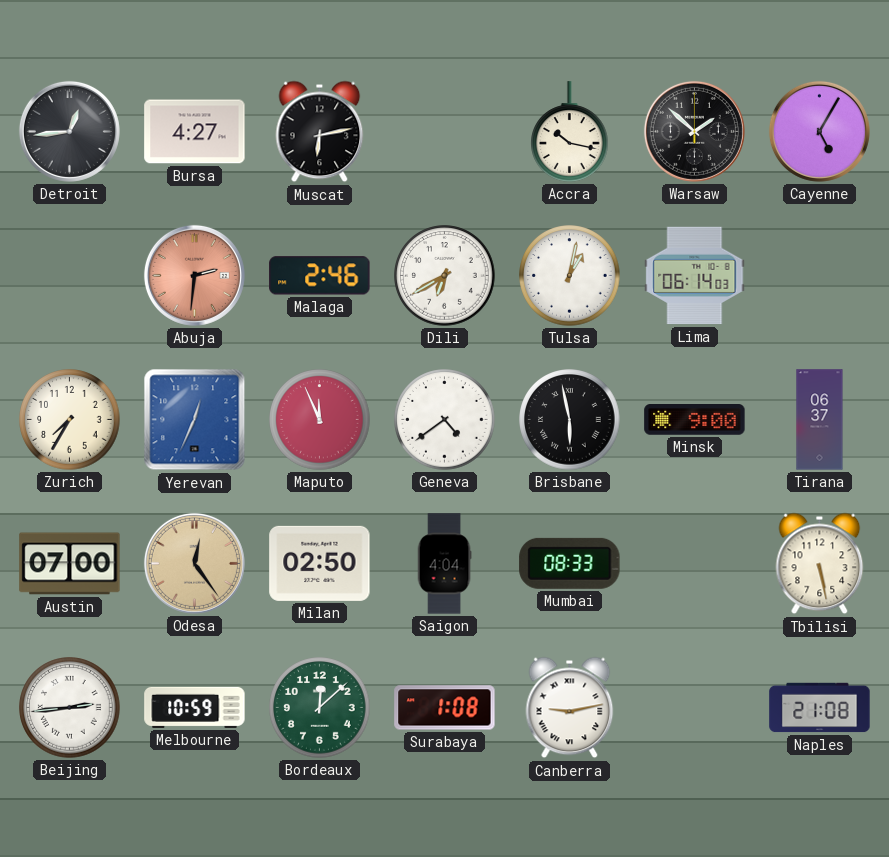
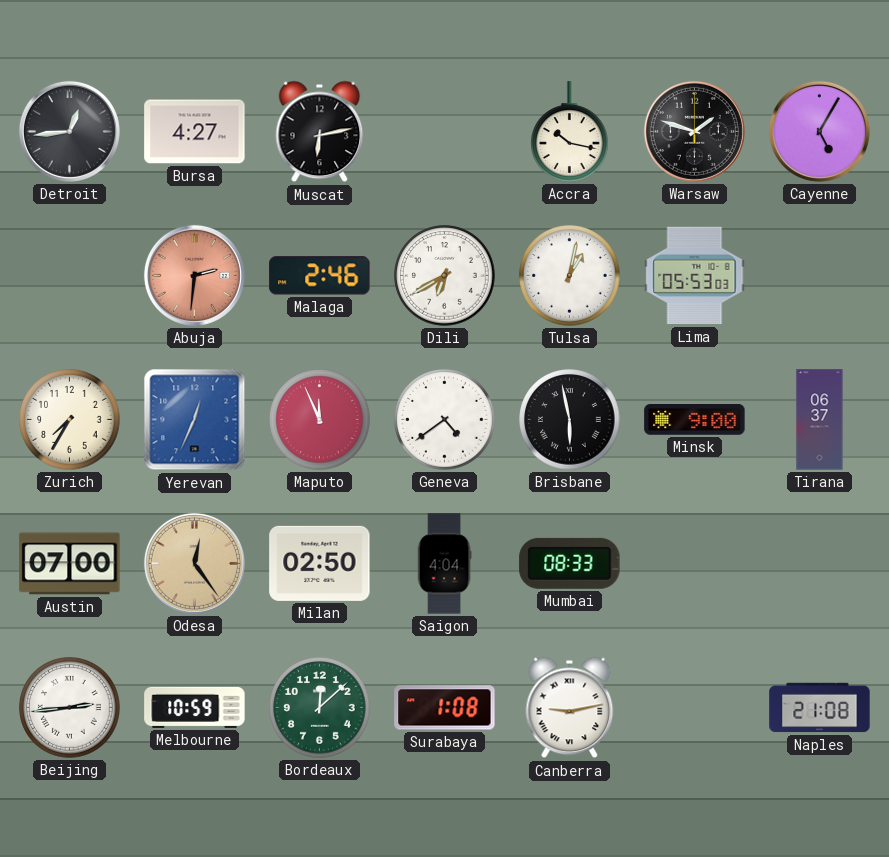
Warsaw: 1:52 -> 1:48 (694, 131)
Lima: 06:14 -> 05:53 (695, 276)
Tbilisi: 5:28 -> none (820, 564)
